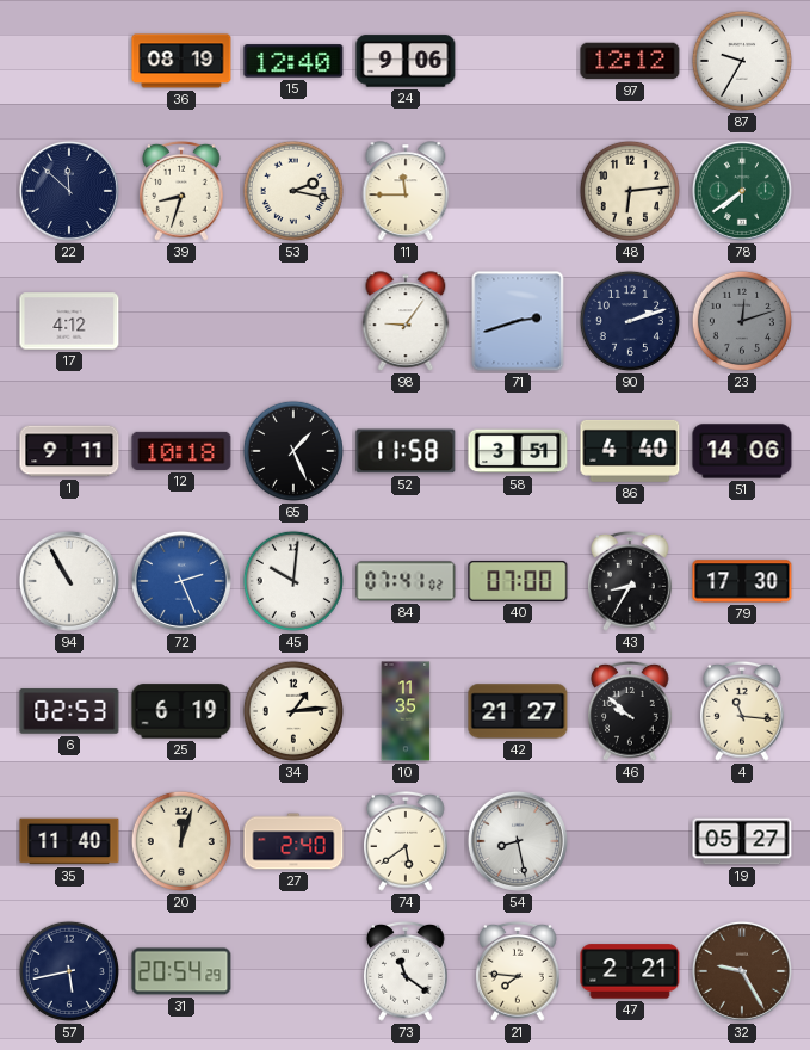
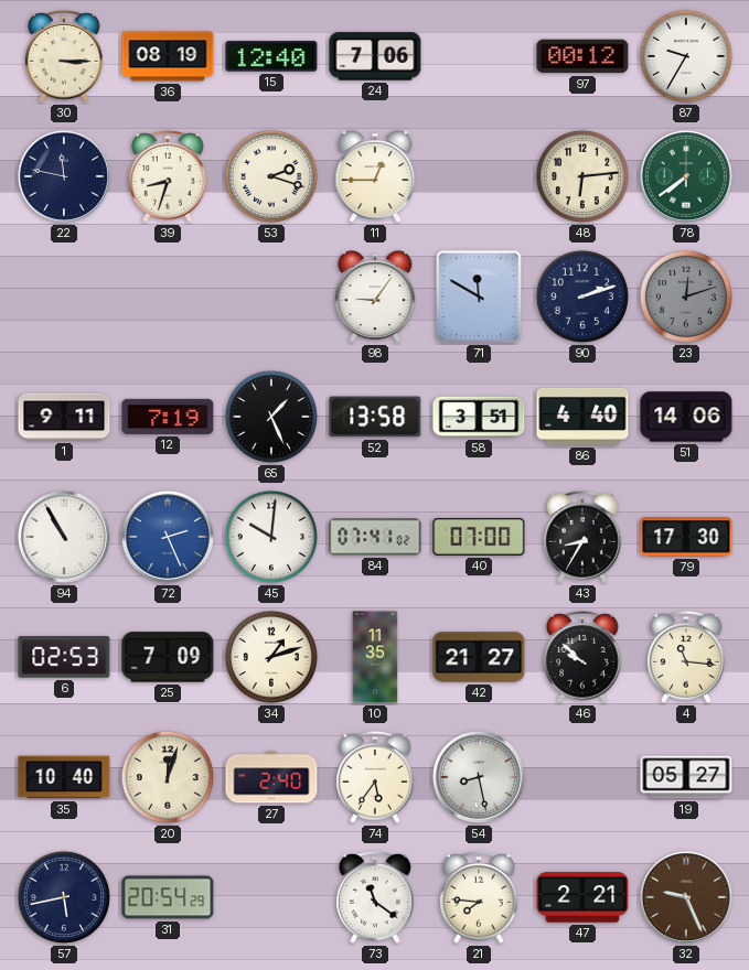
30: none -> 3:15 (64, 56)
24: 9:06 -> 7:06 (375, 56)
97: 12:12 -> 00:12 (582, 56)
22: 11:52 -> 11:47 (64, 176)
53: 2:17 -> 2:18 (271, 176)
11: 11:45 -> 12:45 (375, 176)
17: 4:12 -> none (69, 321)
71: 2:42 -> 11:50 (479, 297)
12: 10:18 -> 7:19 (168, 417)
52: 11:58 -> 13:58 (375, 417)
25: 6:19 -> 7:09 (168, 657)
34: 1:14 -> 1:12 (271, 657)
35: 11:40 -> 10:40 (64, 777)
74: 5:39 -> 5:36 (375, 777)
32: 9:25 -> 9:26 (686, 897)
